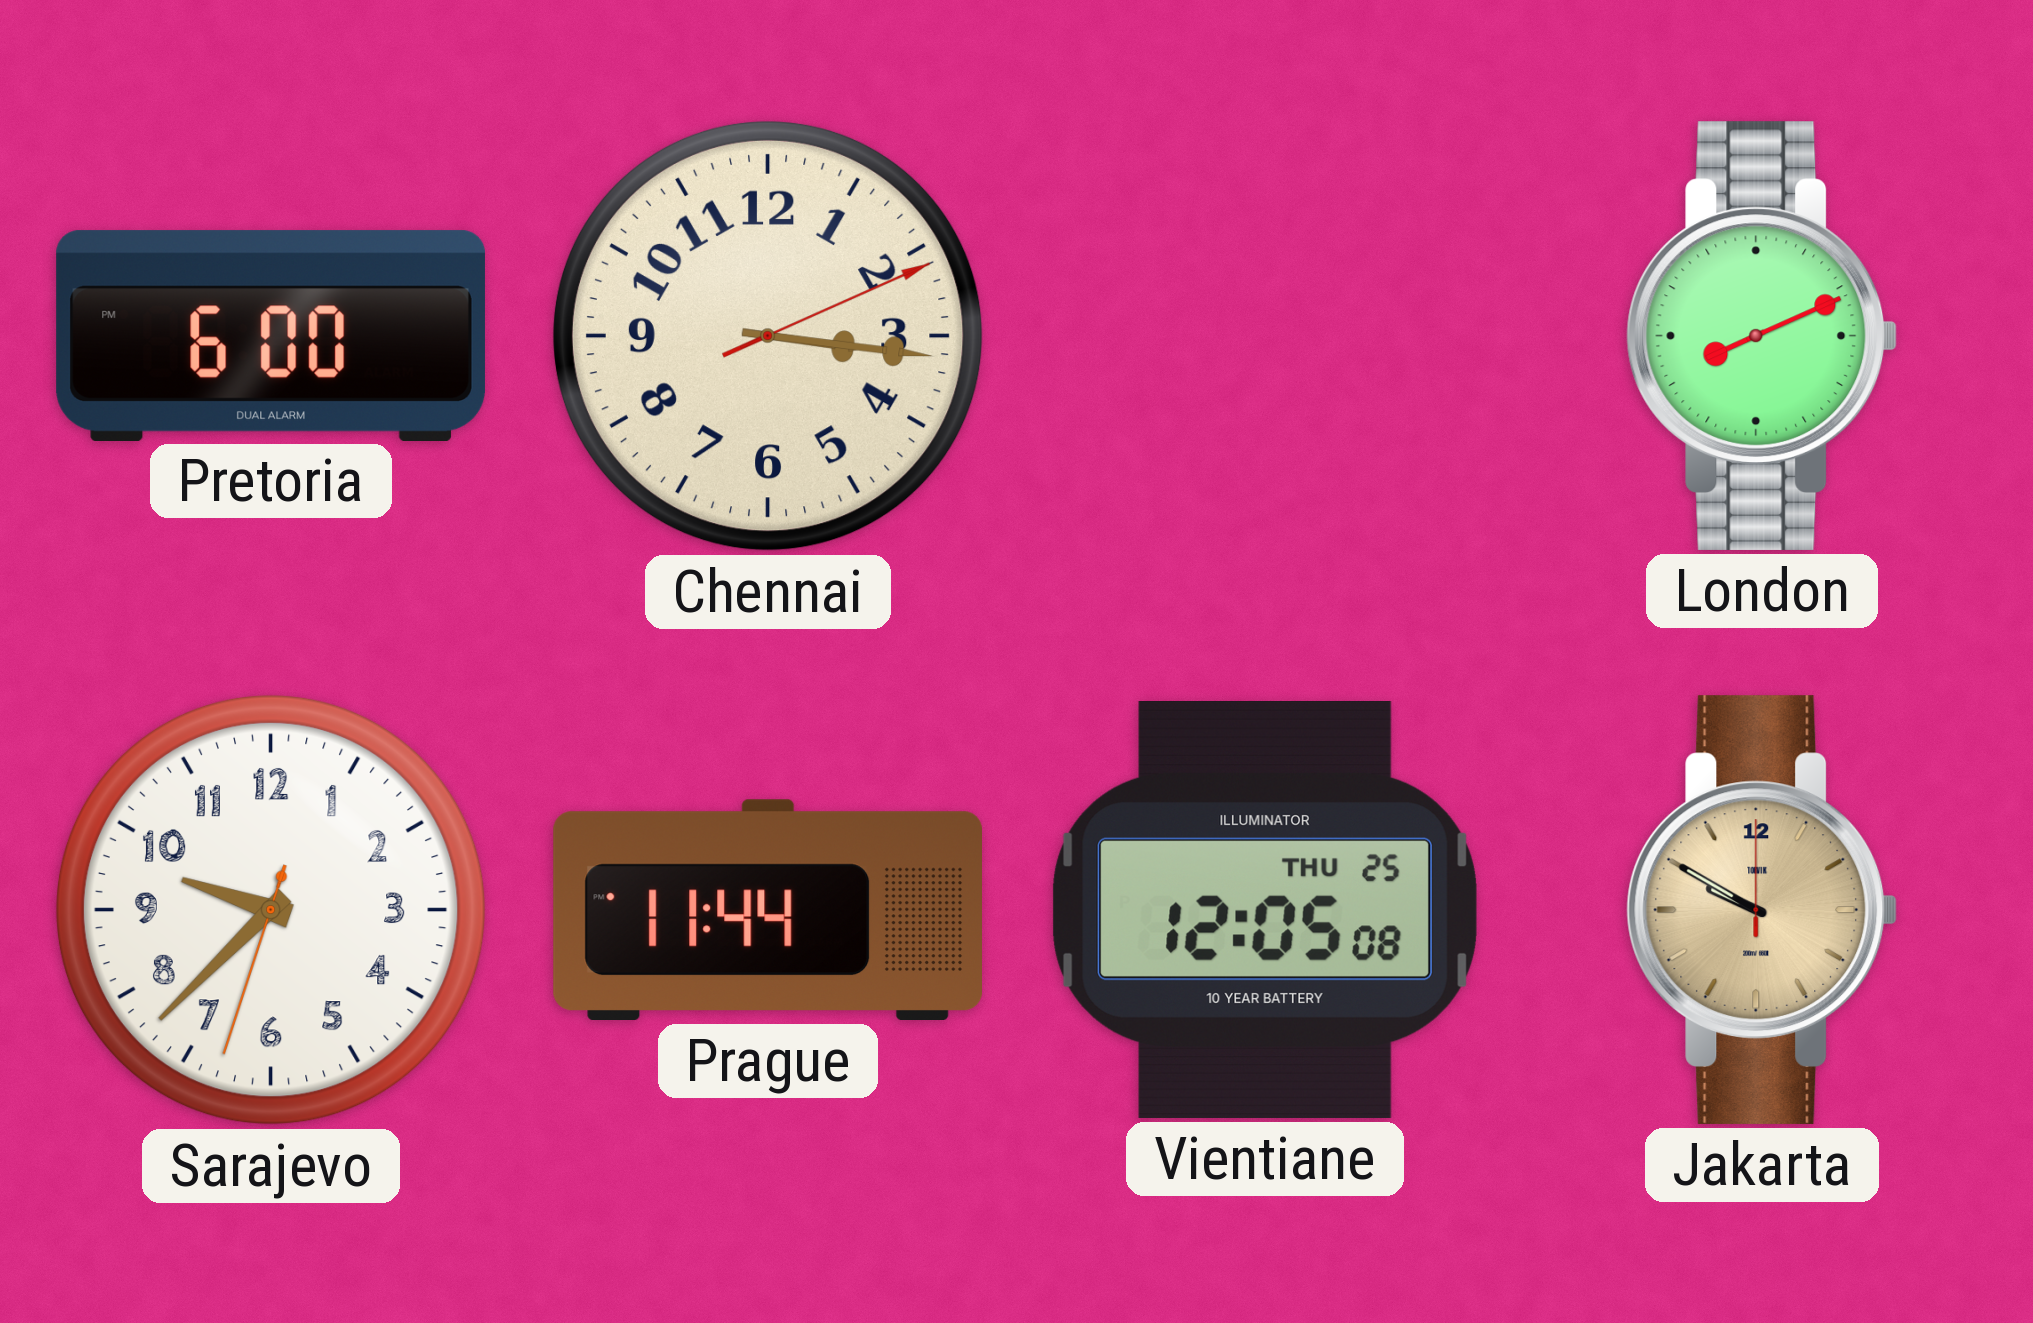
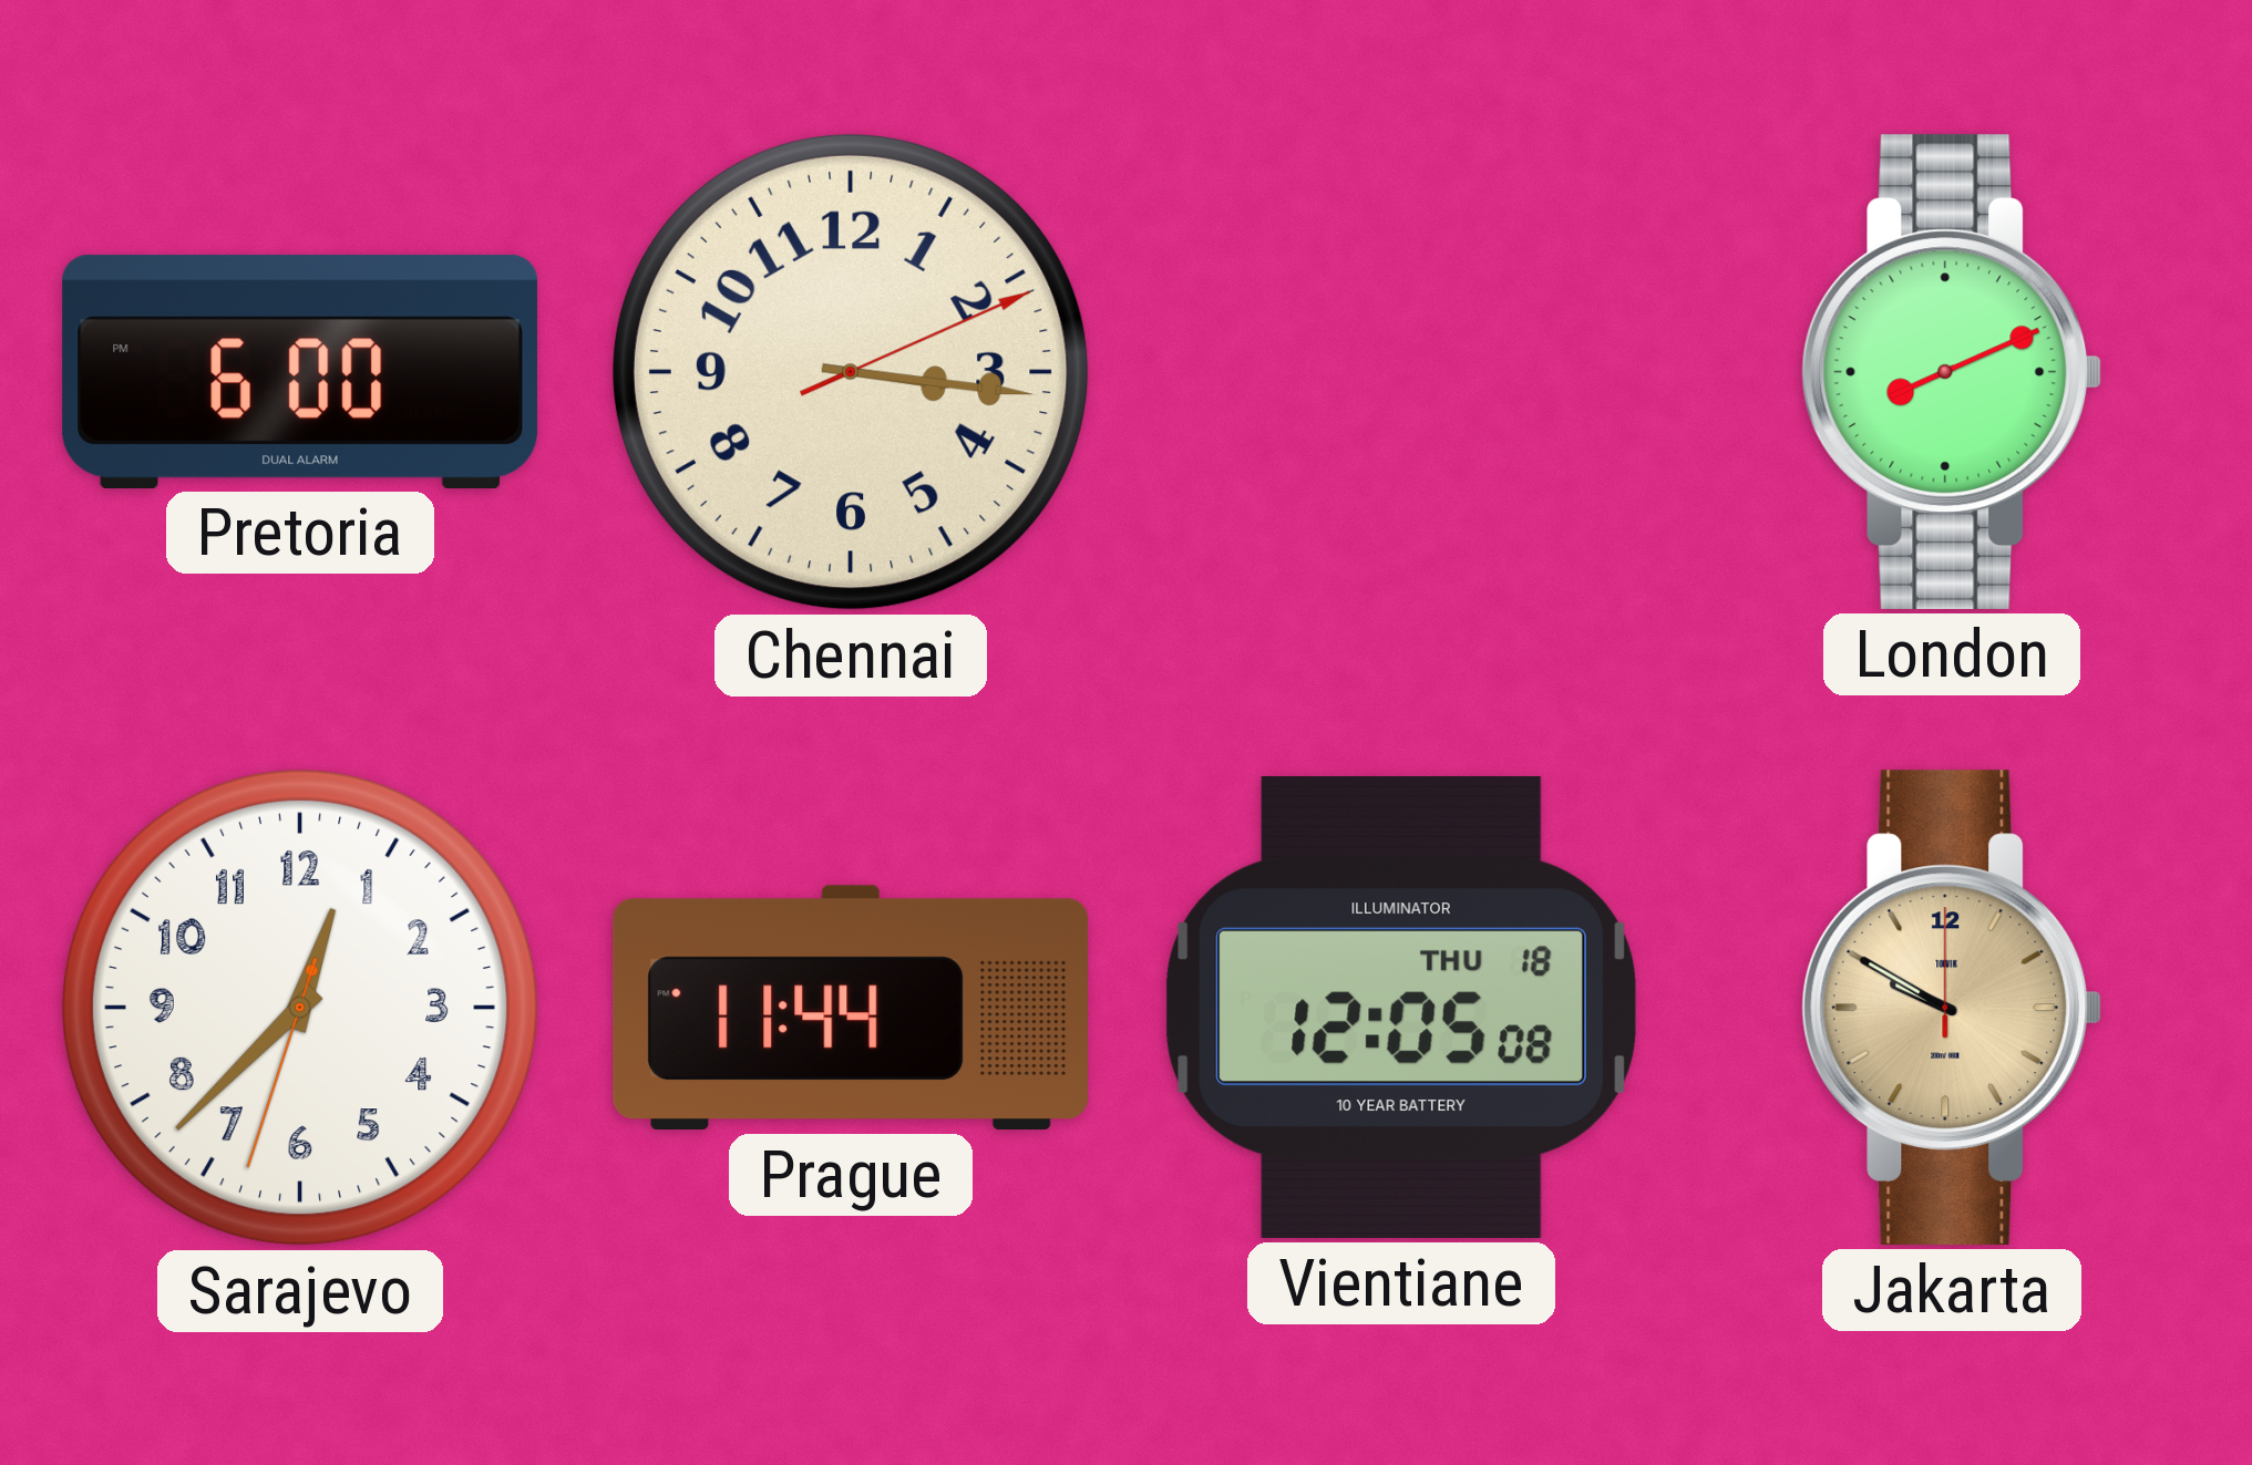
Sarajevo: 9:37 -> 12:37 (300, 1008)
Vientiane date: THU 25 -> THU 18 (1401, 1008)
